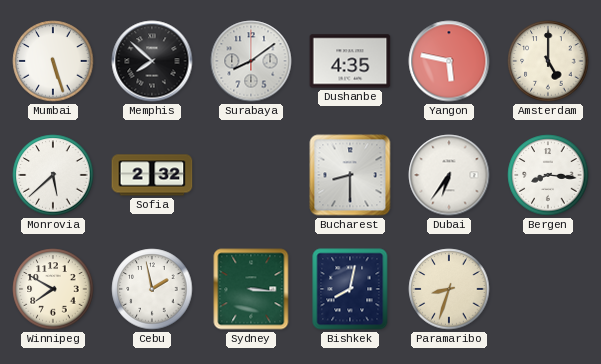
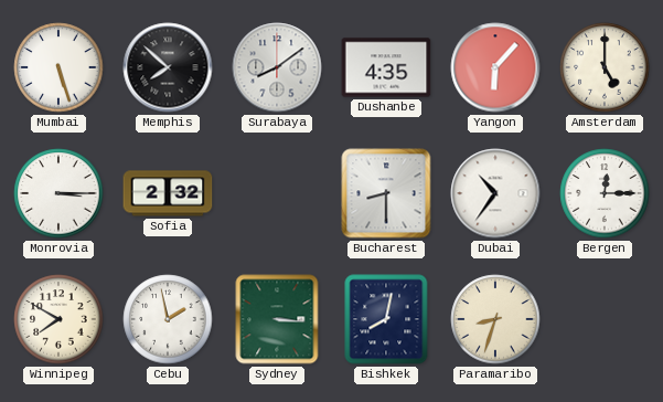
Yangon: 5:47 -> 6:07 (495, 67)
Monrovia: 5:38 -> 3:15 (58, 193)
Dubai: 6:36 -> 10:36 (495, 193)
Bergen: 8:16 -> 12:15 (605, 193)
